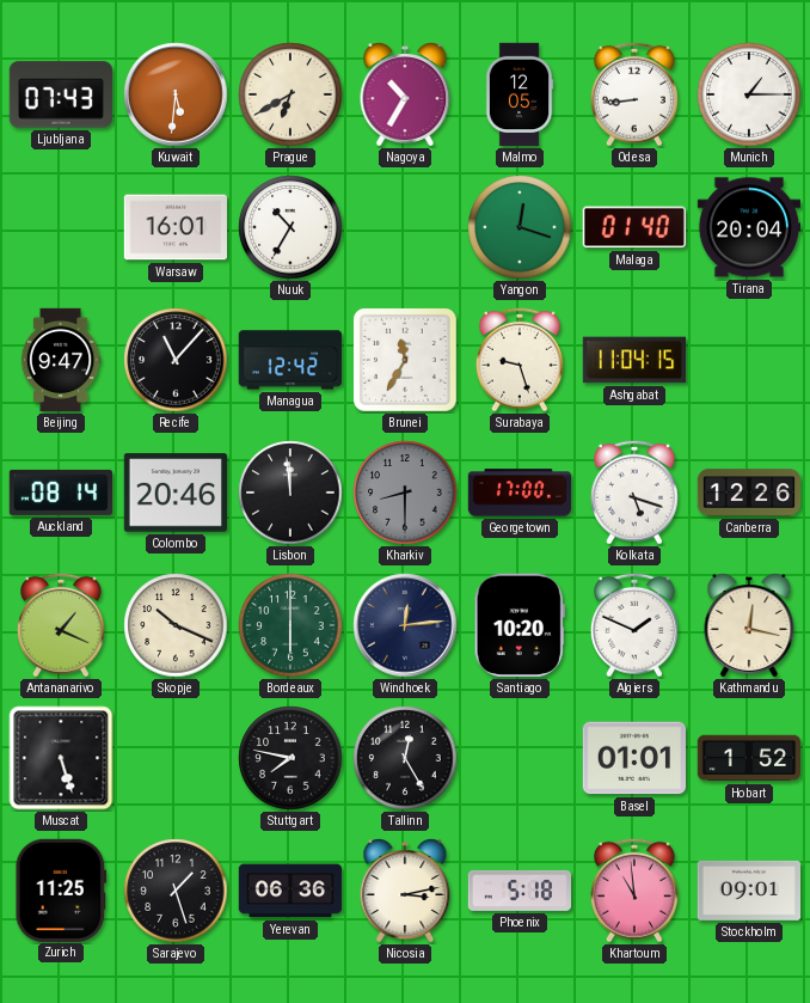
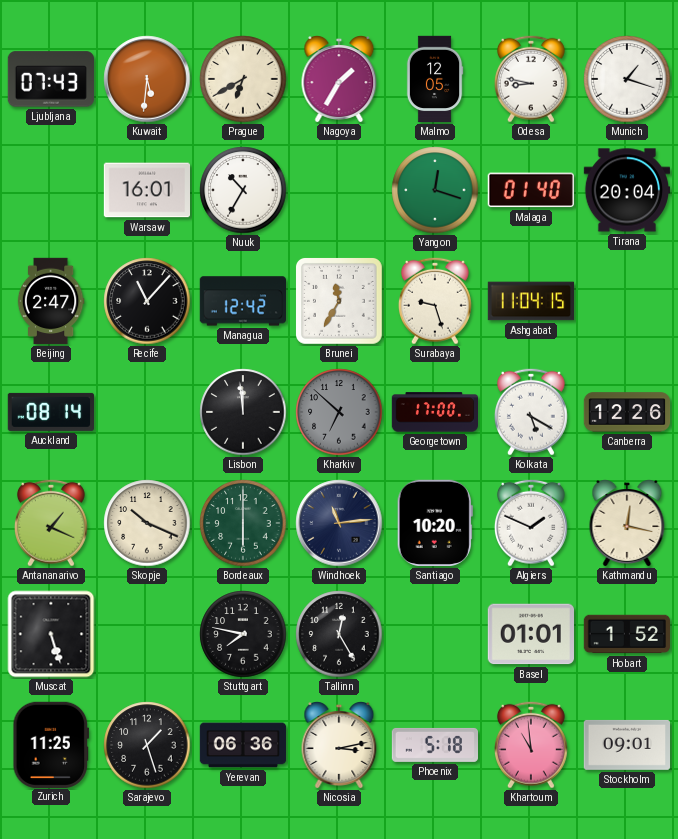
Nagoya: 10:35 -> 1:35 (339, 80)
Odesa: 8:44 -> 8:47 (531, 79)
Munich: 1:15 -> 1:18 (627, 79)
Beijing: 9:47 -> 2:47 (51, 301)
Colombo: 20:46 -> none (174, 493)
Kharkiv: 8:30 -> 6:52 (339, 412)
Kolkata: 5:18 -> 5:20 (531, 412)
Windhoek: 12:14 -> 11:14 (339, 523)
